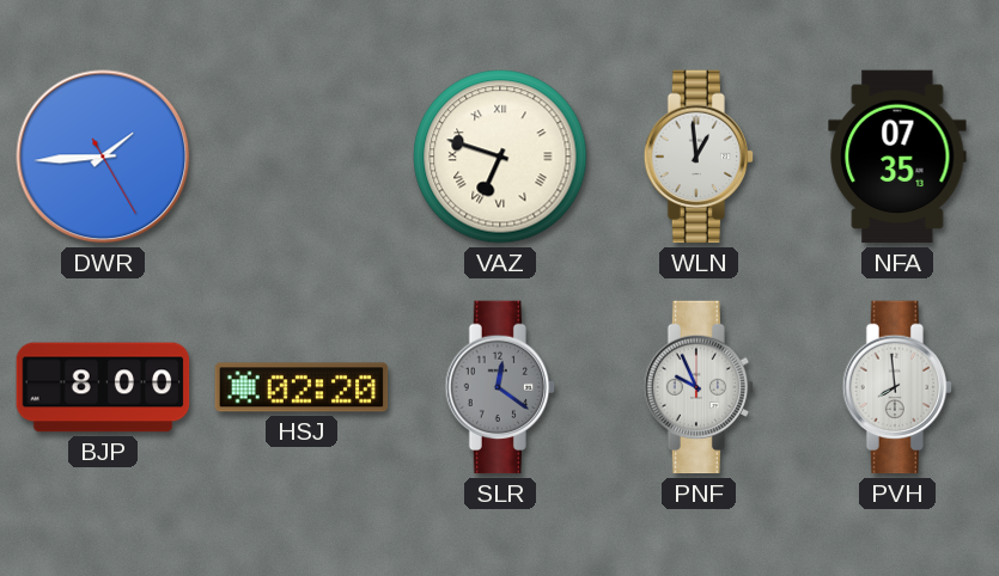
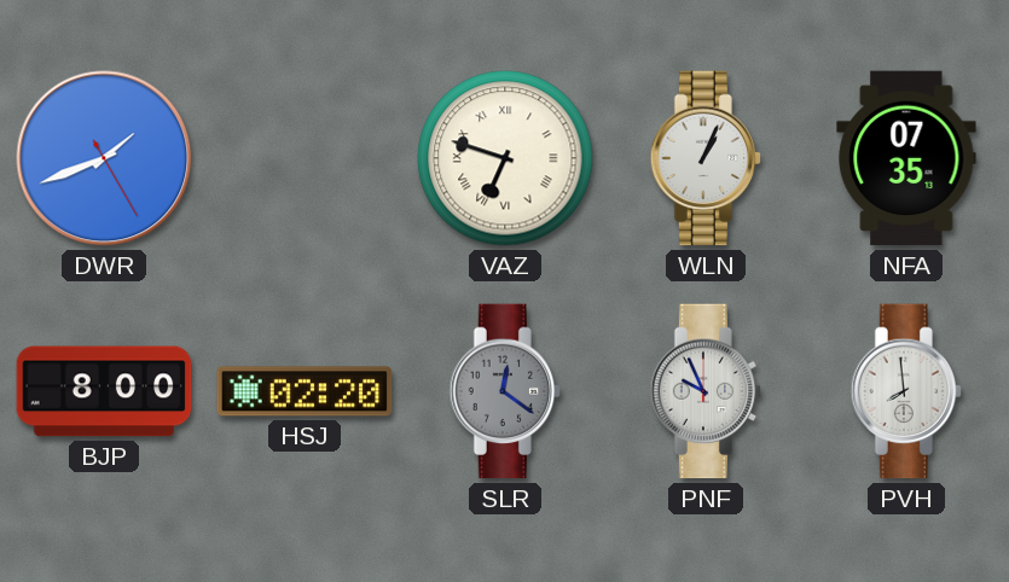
DWR: 1:44 -> 1:41 (104, 158)
WLN: 12:59 -> 1:04 (706, 158)
